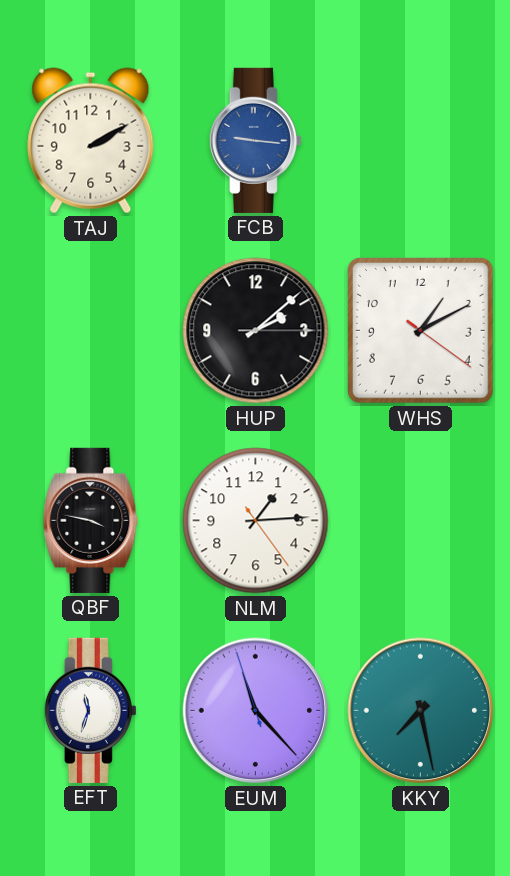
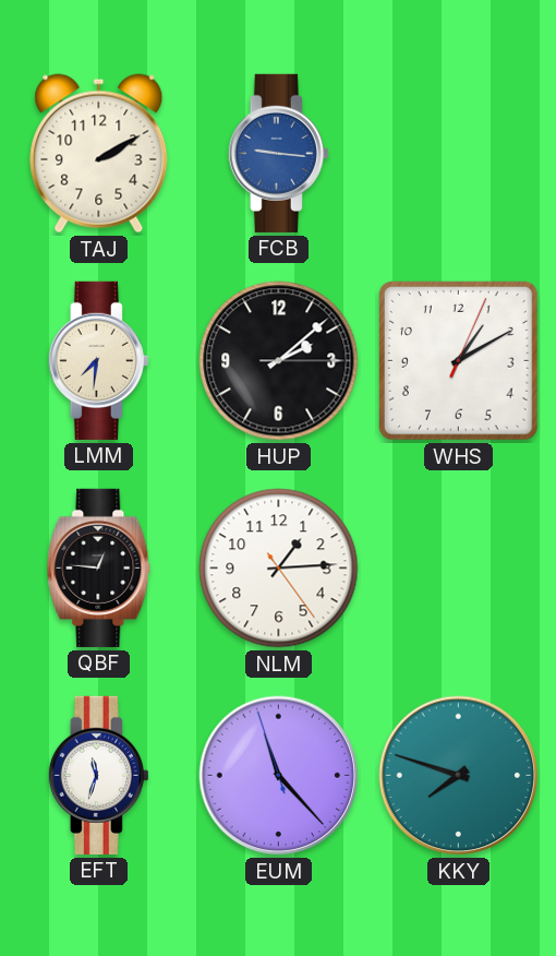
LMM: none -> 7:31 (98, 360)
WHS: 1:10:21 -> 1:10:04 (458, 360)
QBF: 3:47 -> 12:46 (99, 567)
KKY: 7:28 -> 7:48 (459, 776)
